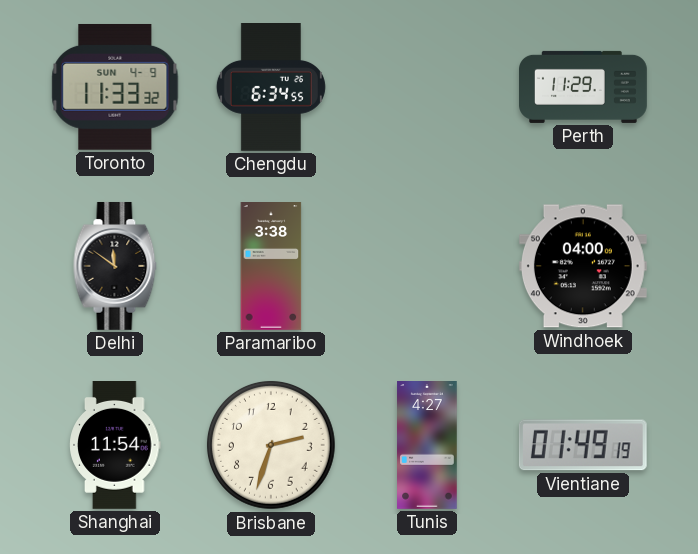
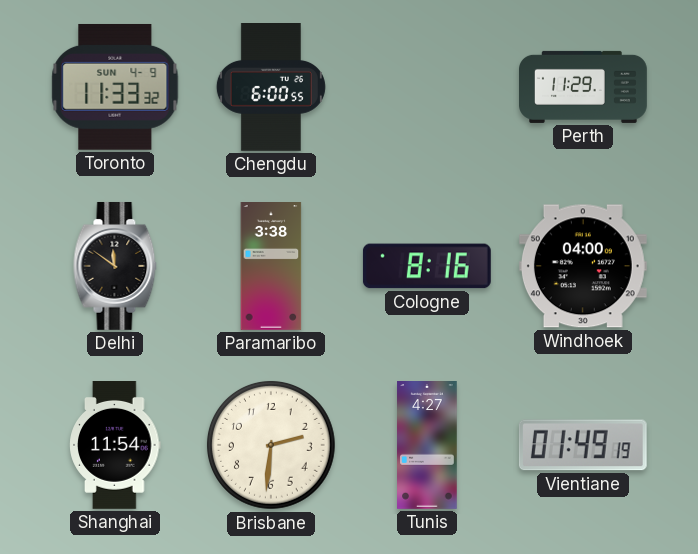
Chengdu: 6:34 -> 6:00 (271, 88)
Cologne: none -> 8:16 (427, 266)
Brisbane: 2:33 -> 2:31 (271, 445)
